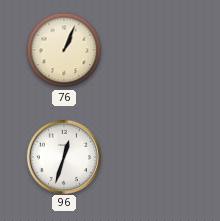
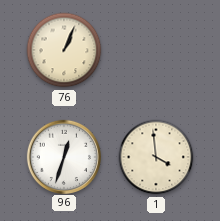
1: none -> 3:59 (156, 157)
